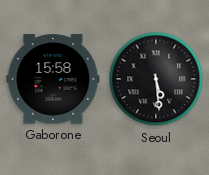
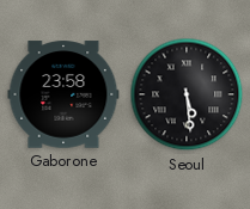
Gaborone: 15:58 -> 23:58 (63, 94)
